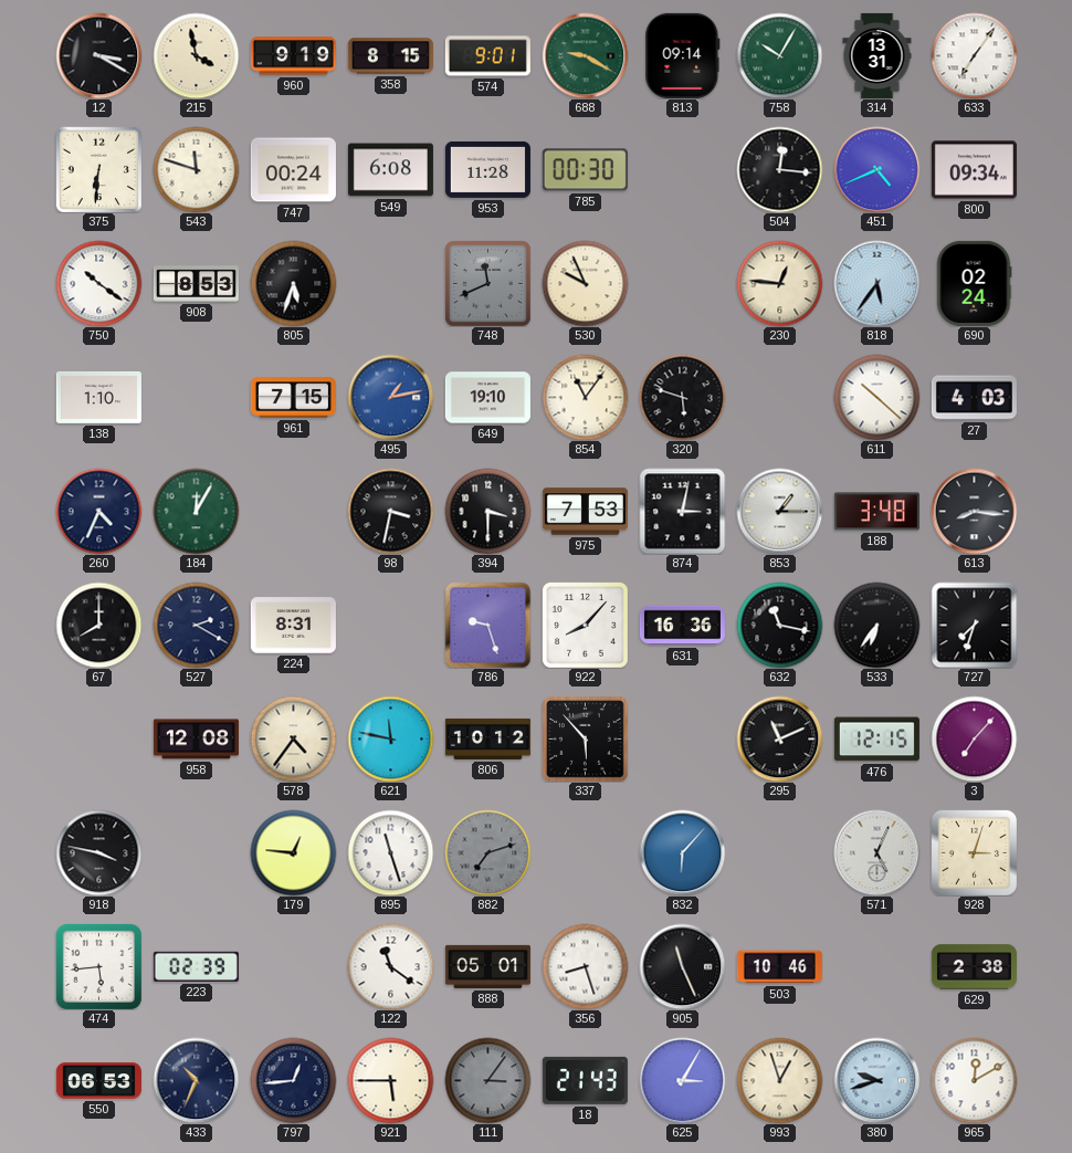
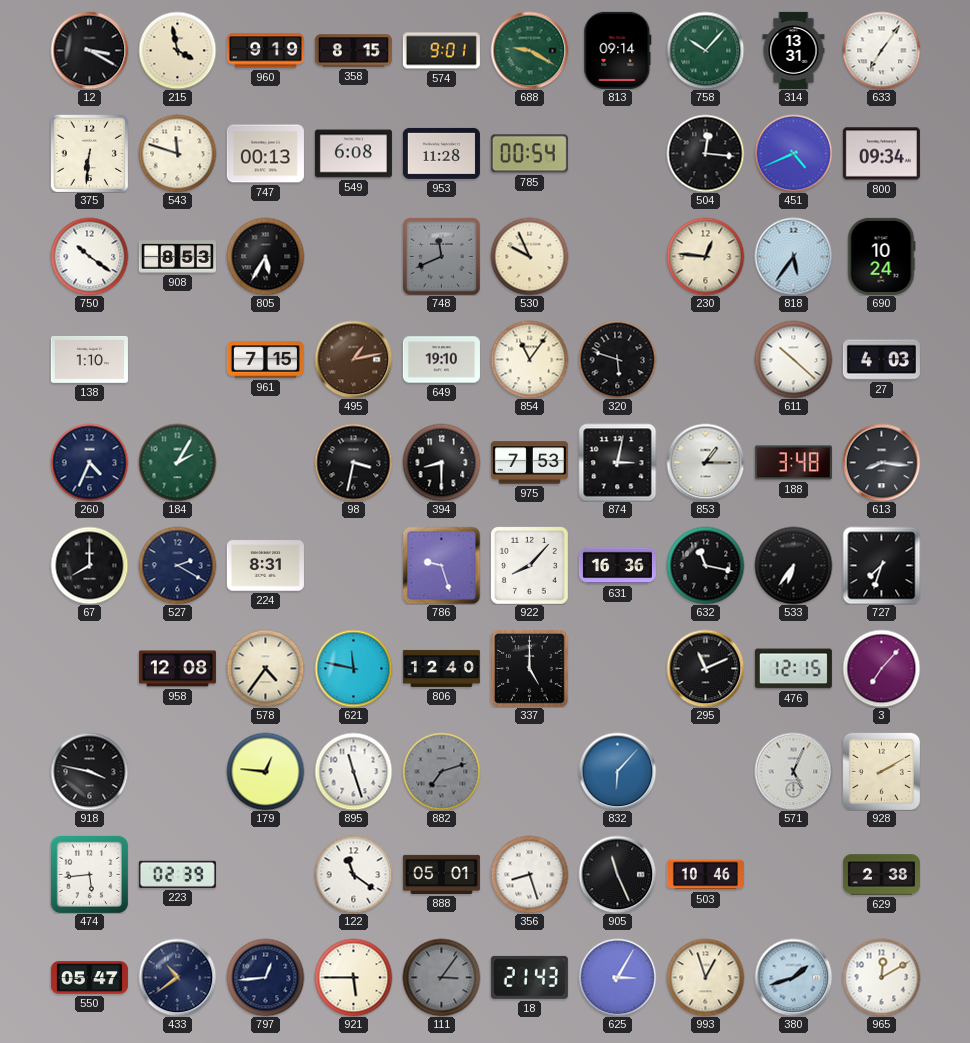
758: 10:05 -> 10:07 (705, 50)
747: 00:24 -> 00:13 (265, 154)
785: 00:30 -> 00:54 (529, 154)
805: 5:33 -> 5:35 (265, 256)
690: 02:24 -> 10:24 (881, 256)
495 dial: blue -> brown (353, 359)
184: 12:05 -> 2:05 (177, 462)
394: 3:30 -> 8:30 (441, 462)
806: 10:12 -> 12:40 (441, 668)
337: 5:53 -> 5:00 (530, 669)
928: 3:03 -> 2:10 (881, 771)
550: 06:53 -> 05:47 (89, 978)
433: 10:34 -> 10:39 (177, 977)
380: 9:42 -> 1:42 (793, 977)
